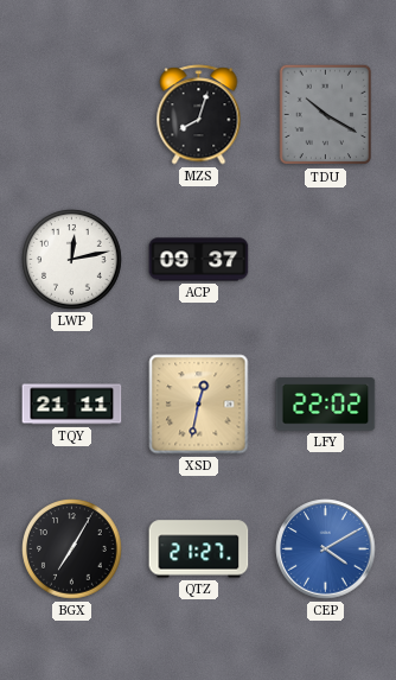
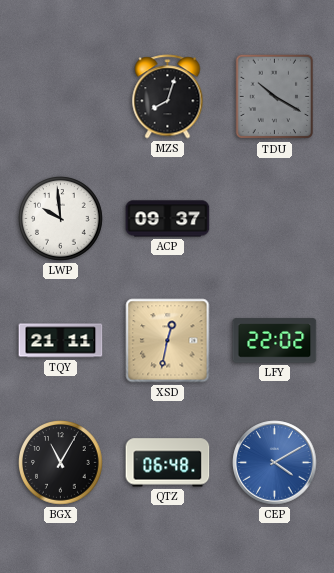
LWP: 12:13 -> 9:59 (61, 219)
BGX: 7:05 -> 11:05 (61, 463)
QTZ: 21:27 -> 06:48 (168, 463)
